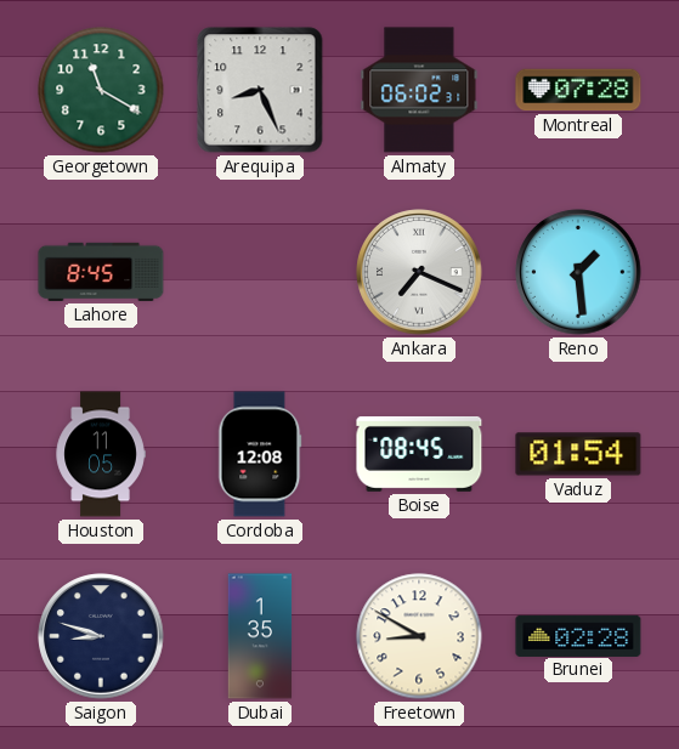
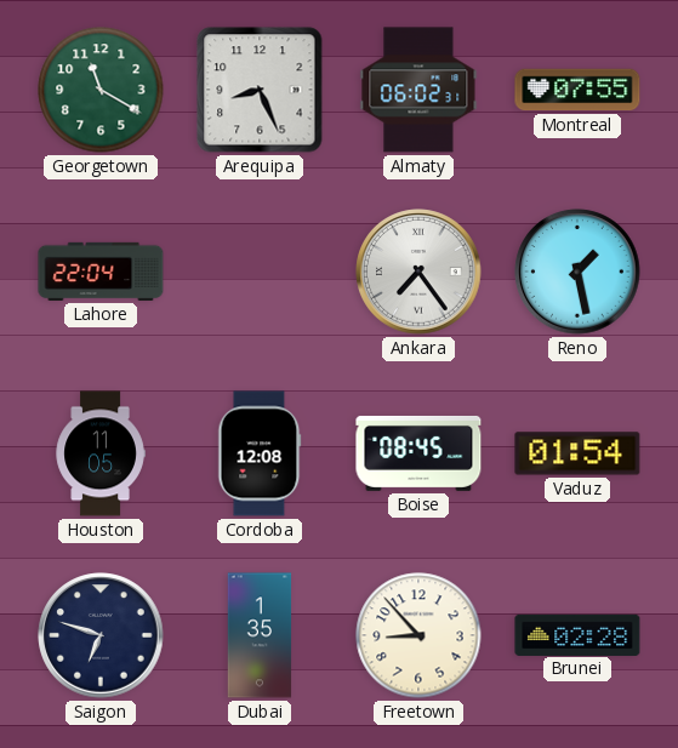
Montreal: 07:28 -> 07:55 (577, 90)
Lahore: 8:45 -> 22:04 (101, 272)
Ankara: 7:19 -> 7:24 (418, 272)
Reno: 1:29 -> 1:28 (577, 272)
Saigon: 8:48 -> 6:48 (101, 635)
Freetown: 8:50 -> 8:53 (418, 635)
